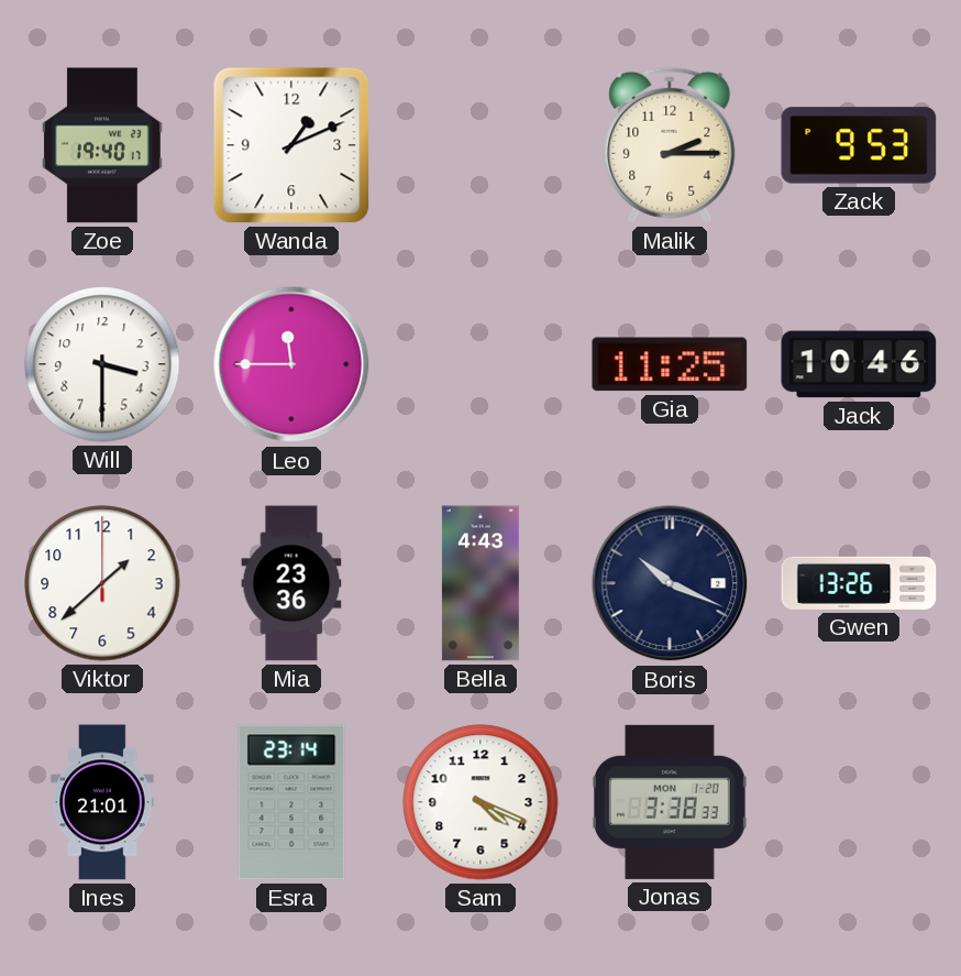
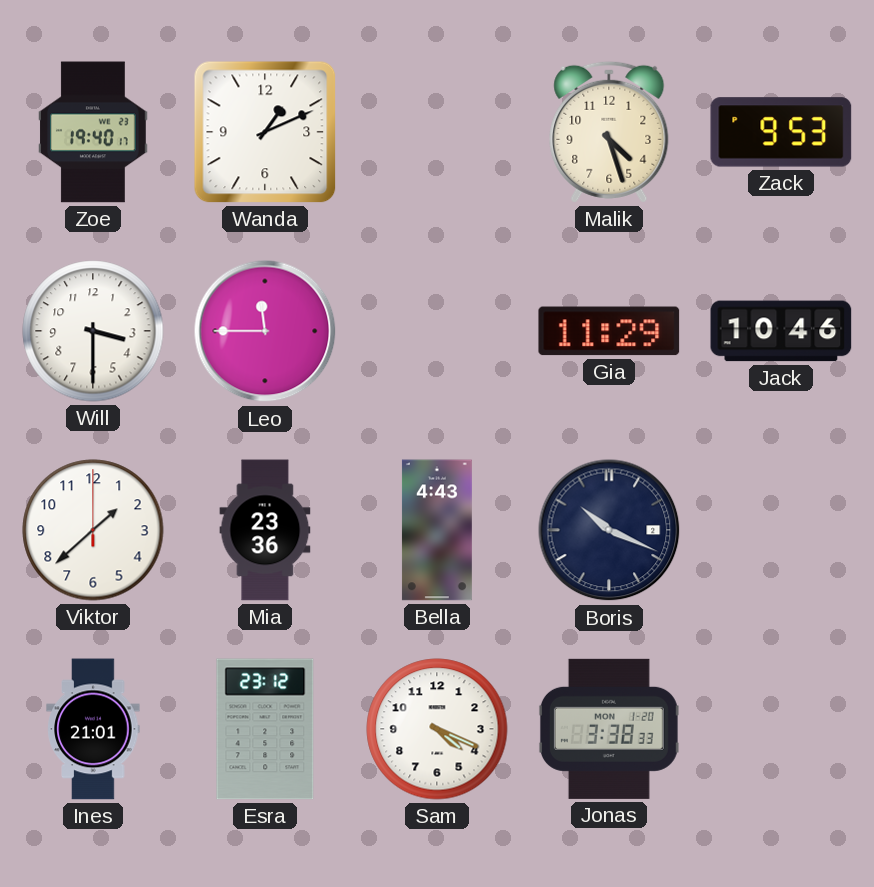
Malik: 2:15 -> 4:27 (609, 132)
Gia: 11:25 -> 11:29 (609, 331)
Gwen: 13:26 -> none (859, 583)
Esra: 23:14 -> 23:12 (265, 729)
